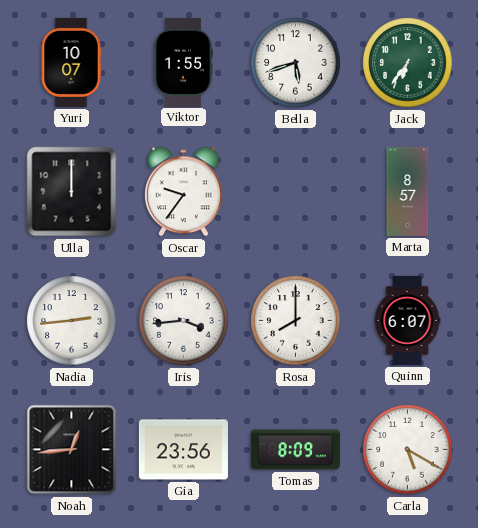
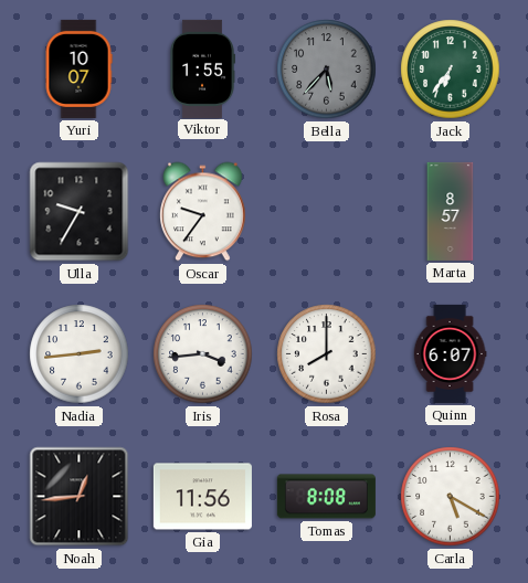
Bella: 5:42 -> 5:37 (327, 70)
Bella dial: white -> grey (327, 70)
Ulla: 12:00 -> 9:35 (80, 212)
Gia: 23:56 -> 11:56 (202, 497)
Tomas: 8:09 -> 8:08 (326, 497)
